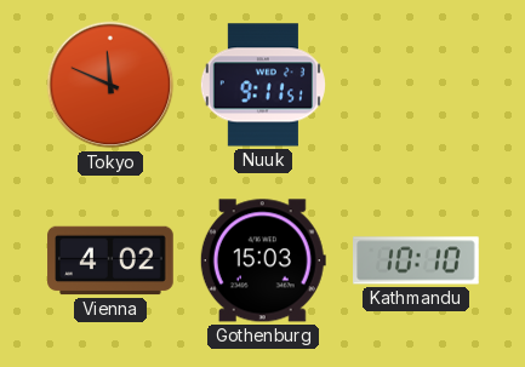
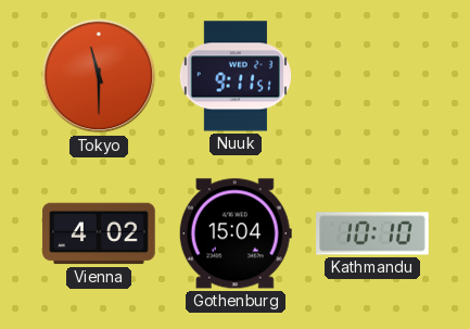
Tokyo: 11:49 -> 11:30 (99, 76)
Gothenburg: 15:03 -> 15:04 (236, 233)
